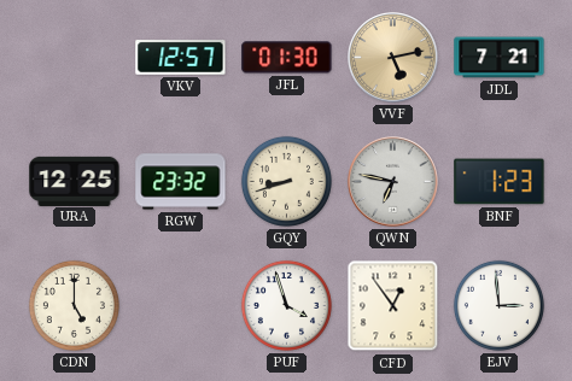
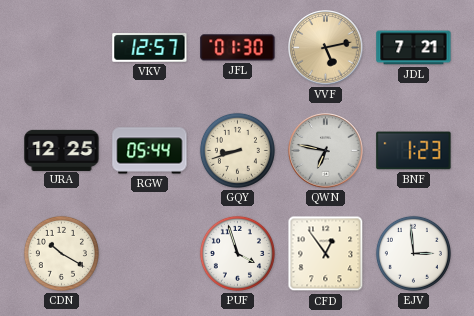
RGW: 23:32 -> 05:44 (150, 151)
CDN: 5:00 -> 10:20 (61, 253)
